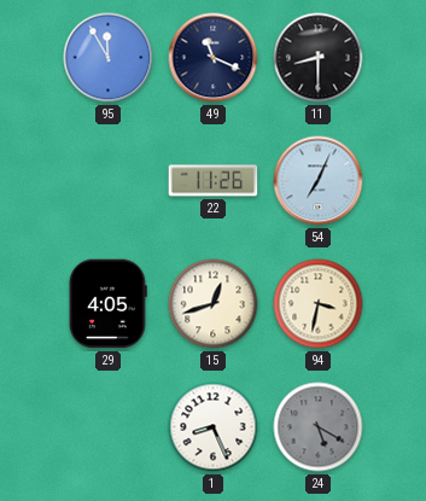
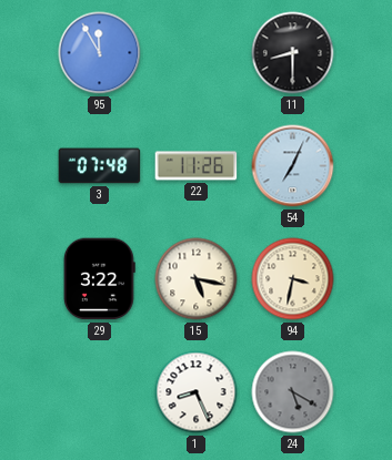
49: 11:19 -> none (214, 58)
3: none -> 07:48 (100, 166)
29: 4:05 -> 3:22 (100, 279)
15: 12:42 -> 5:17 (197, 279)
